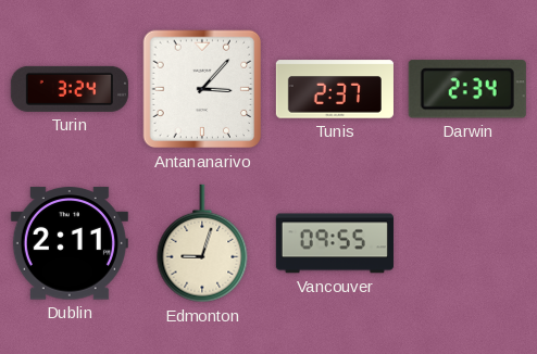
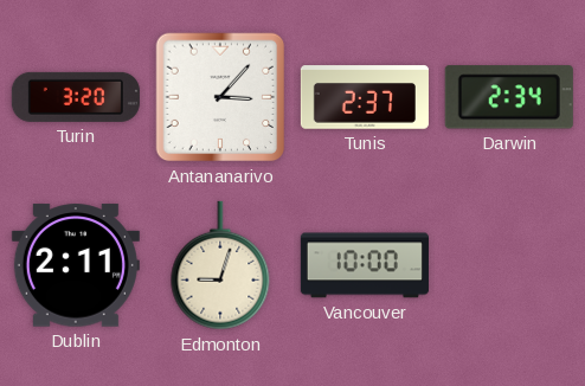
Turin: 3:24 -> 3:20 (76, 97)
Vancouver: 09:55 -> 10:00 (365, 265)
